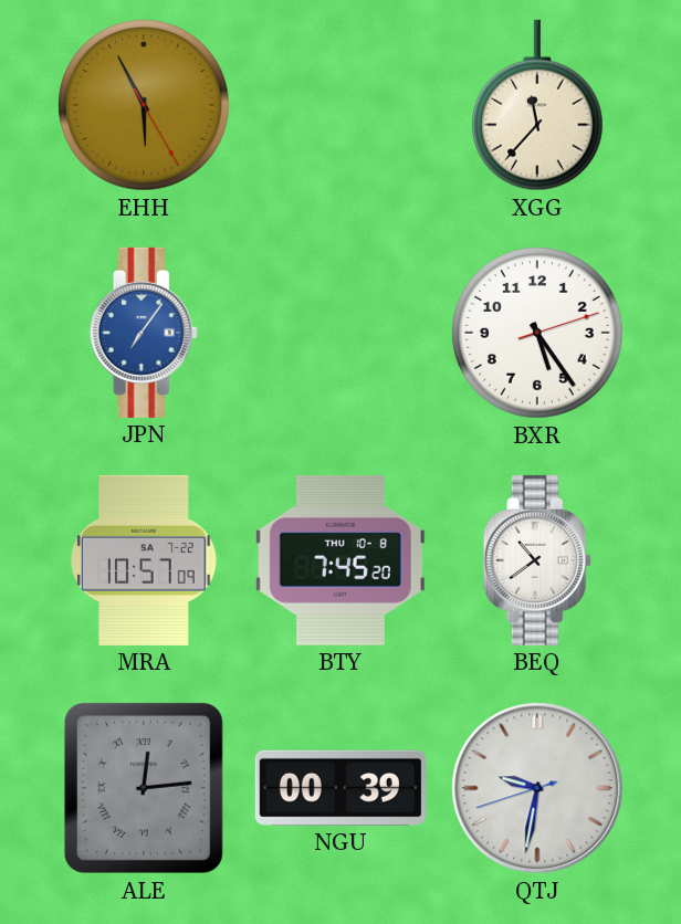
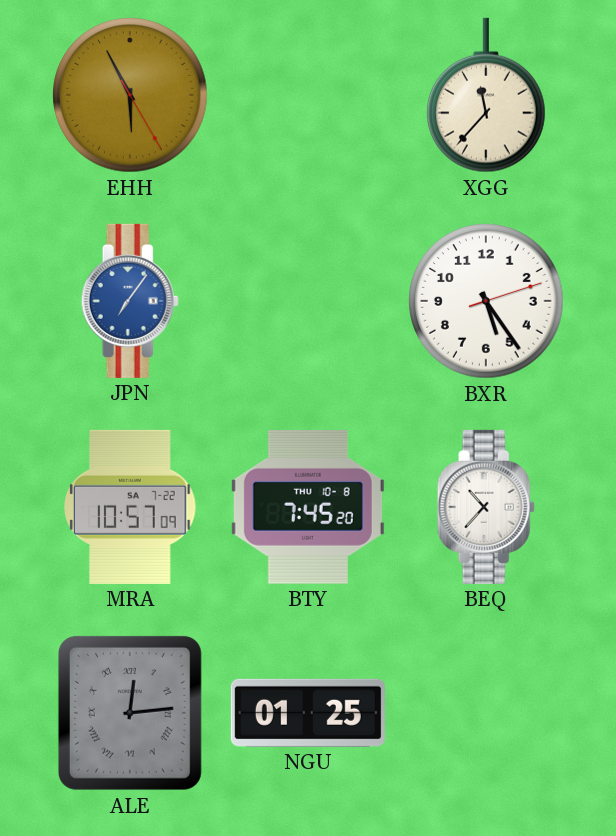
BEQ: 10:39 -> 10:37 (486, 507)
NGU: 00:39 -> 01:25 (308, 713)
QTJ: 9:31 -> none (537, 788)
